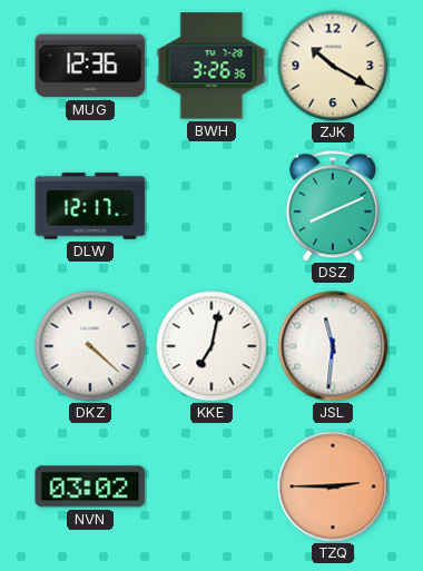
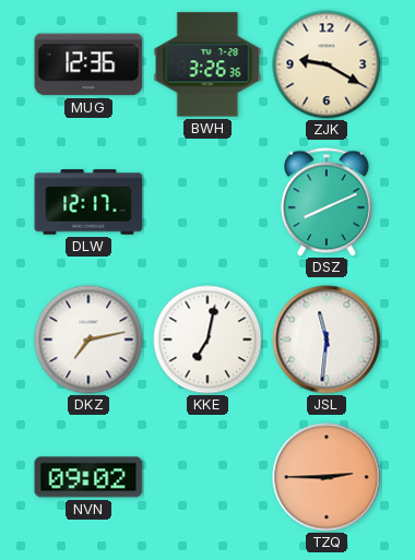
ZJK: 10:20 -> 9:20 (327, 64)
DKZ: 4:22 -> 7:13 (88, 339)
NVN: 03:02 -> 09:02 (88, 477)
